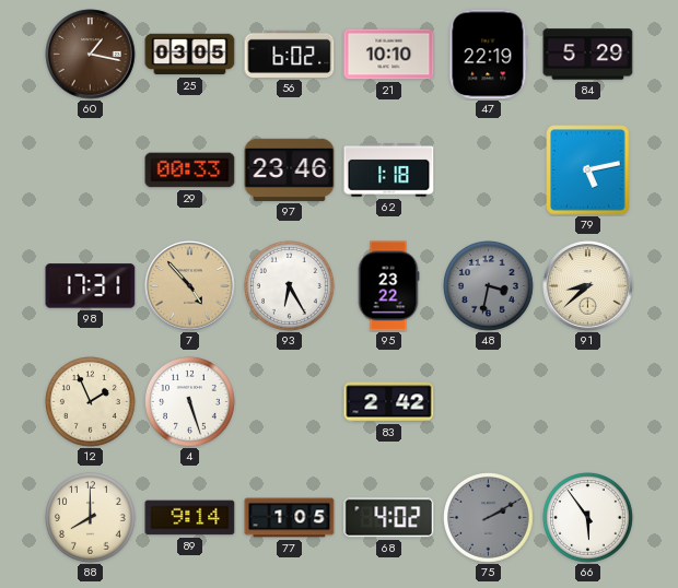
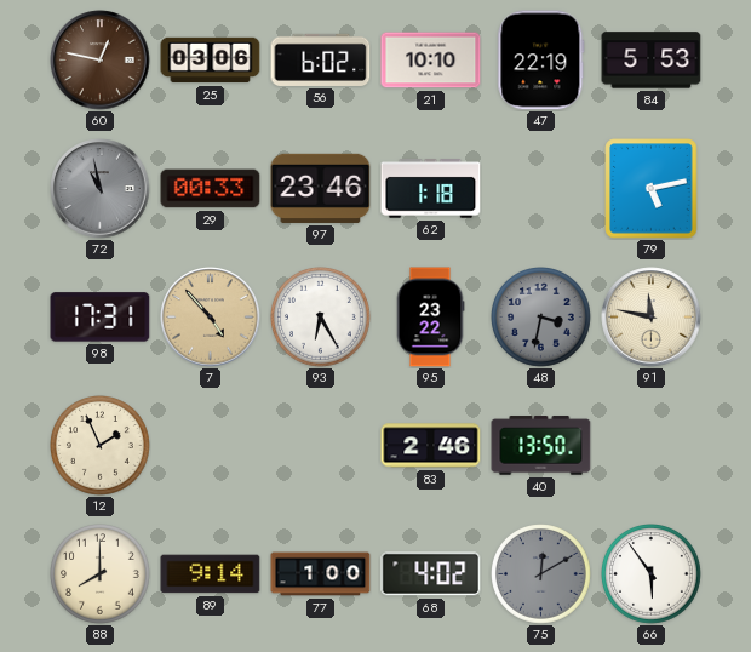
60: 1:17 -> 12:47 (101, 61)
25: 03:05 -> 03:06 (211, 61)
84: 5:29 -> 5:53 (652, 61)
72: none -> 10:58 (101, 189)
91: 8:38 -> 11:47 (652, 318)
4: 5:27 -> none (190, 402)
83: 2:42 -> 2:46 (431, 446)
40: none -> 13:50 (541, 446)
77: 1:05 -> 1:00 (321, 574)
75: 2:10 -> 12:10 (541, 574)
